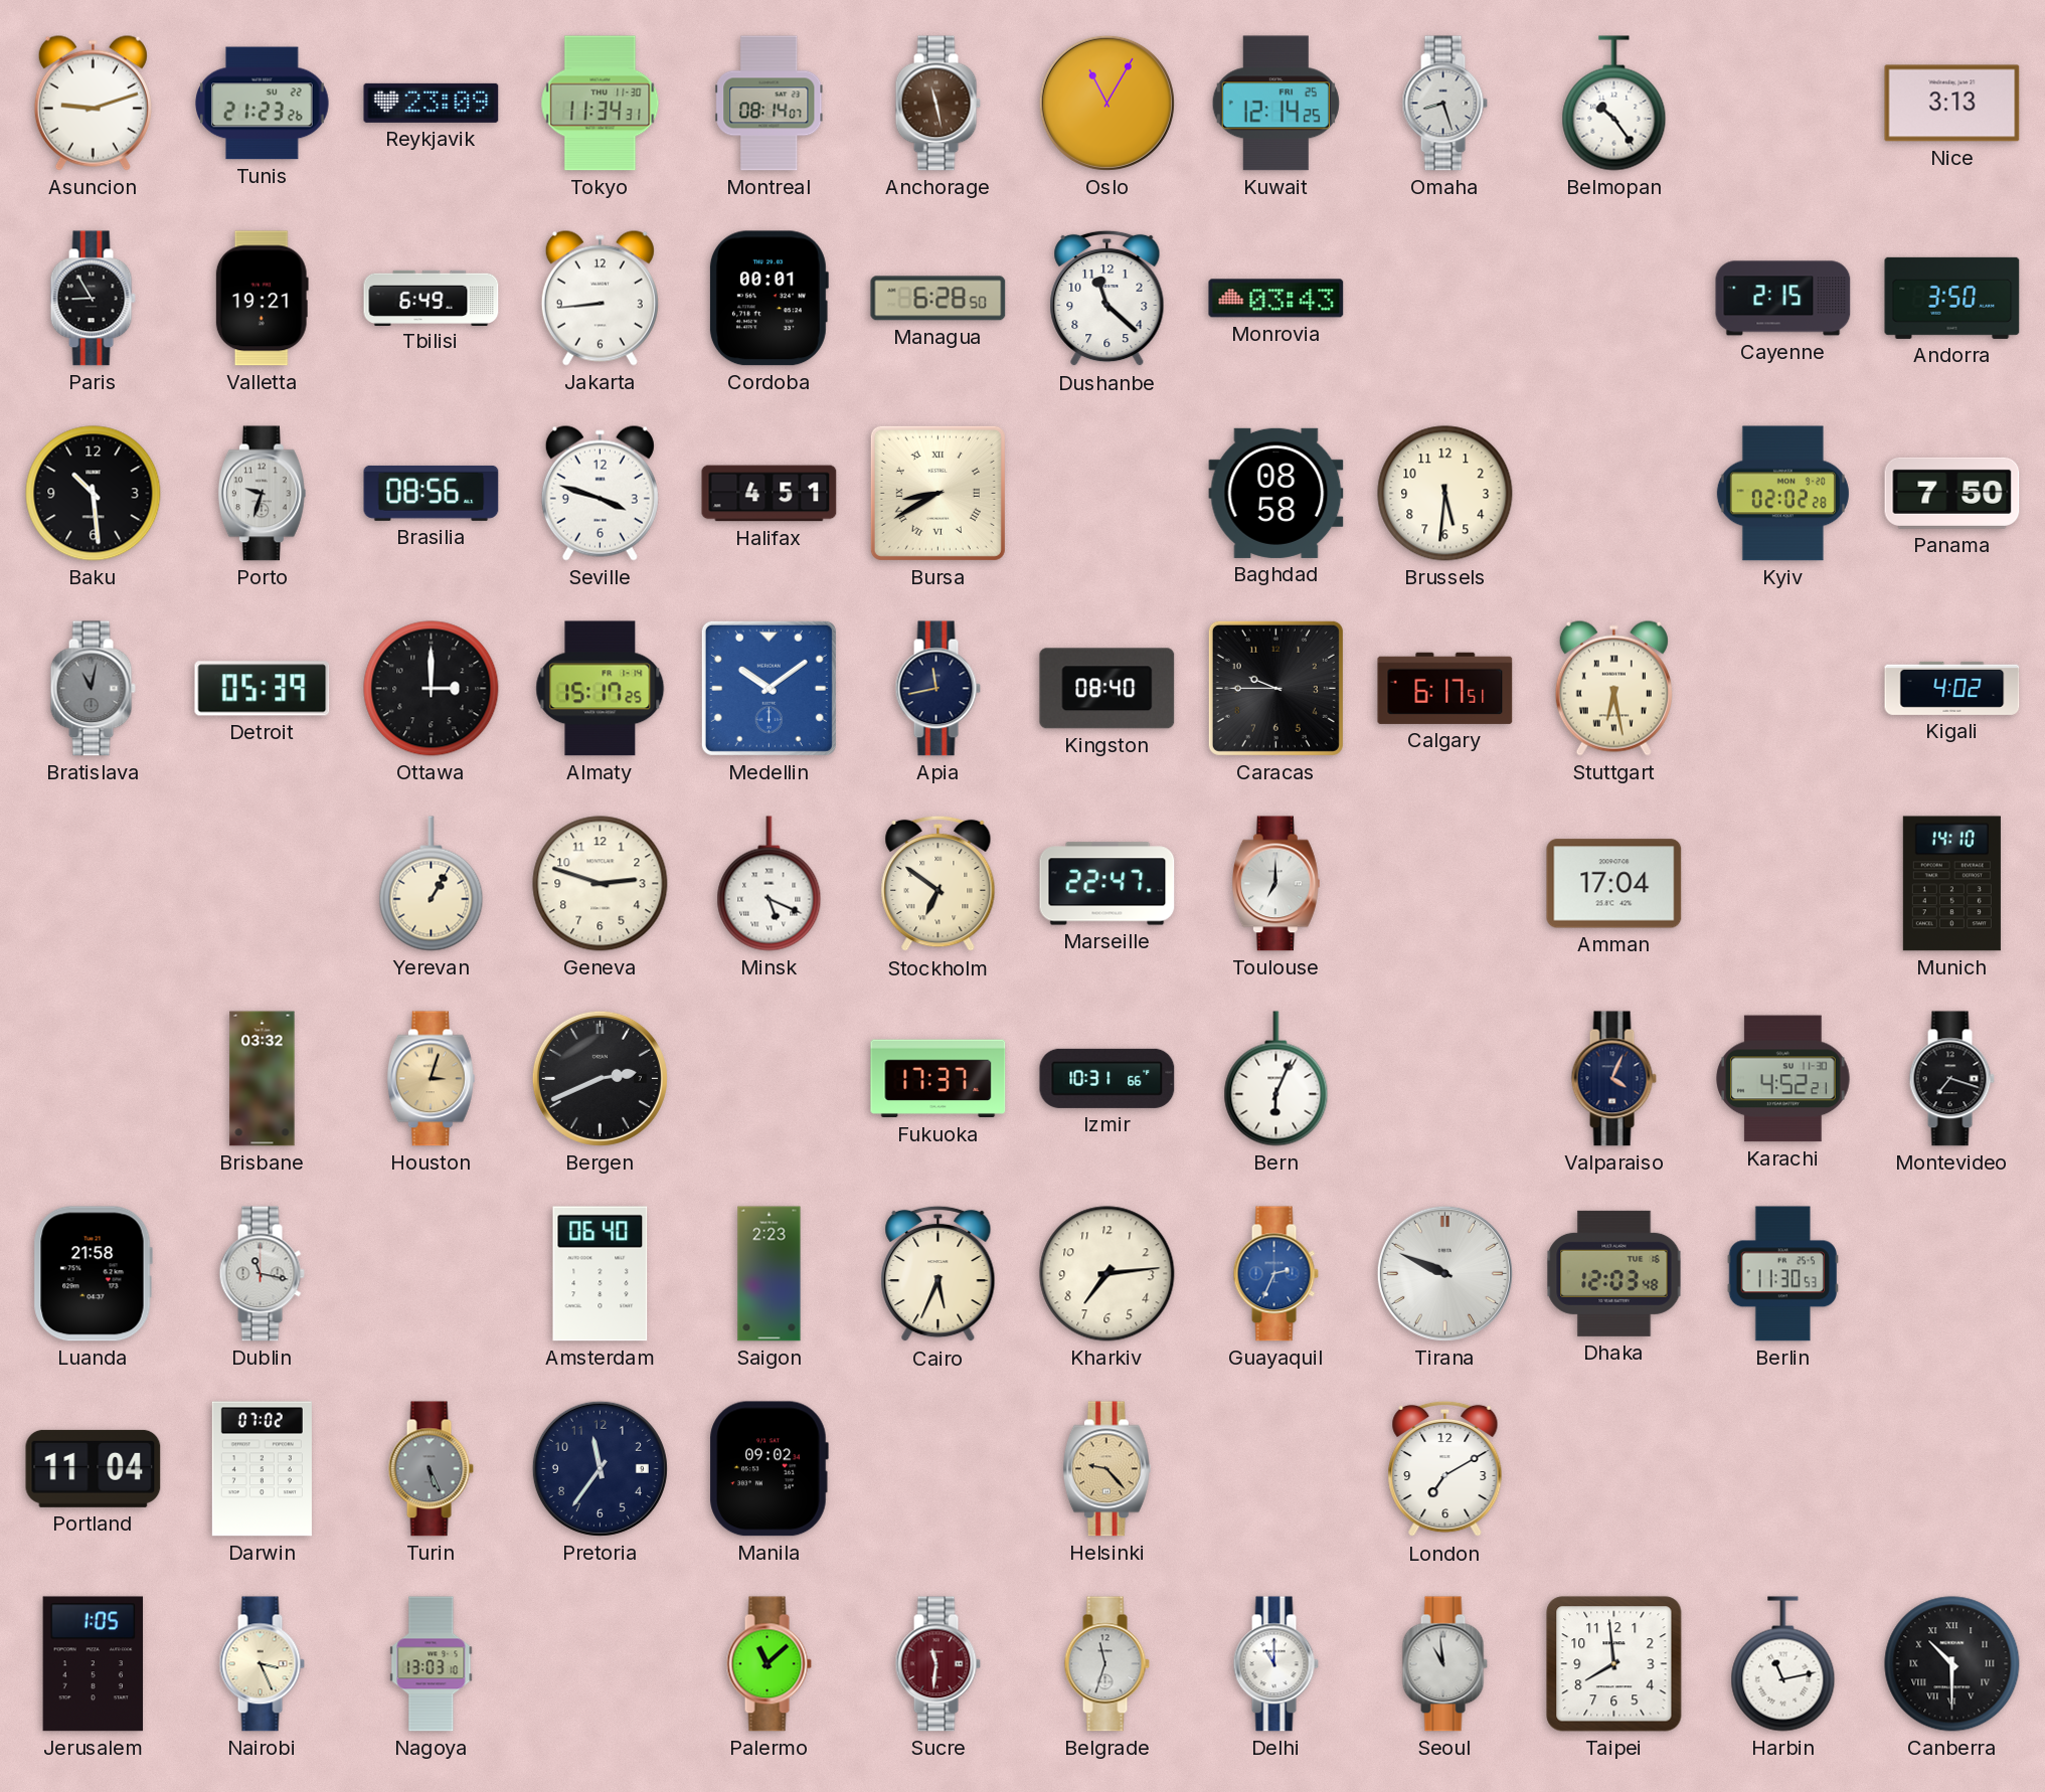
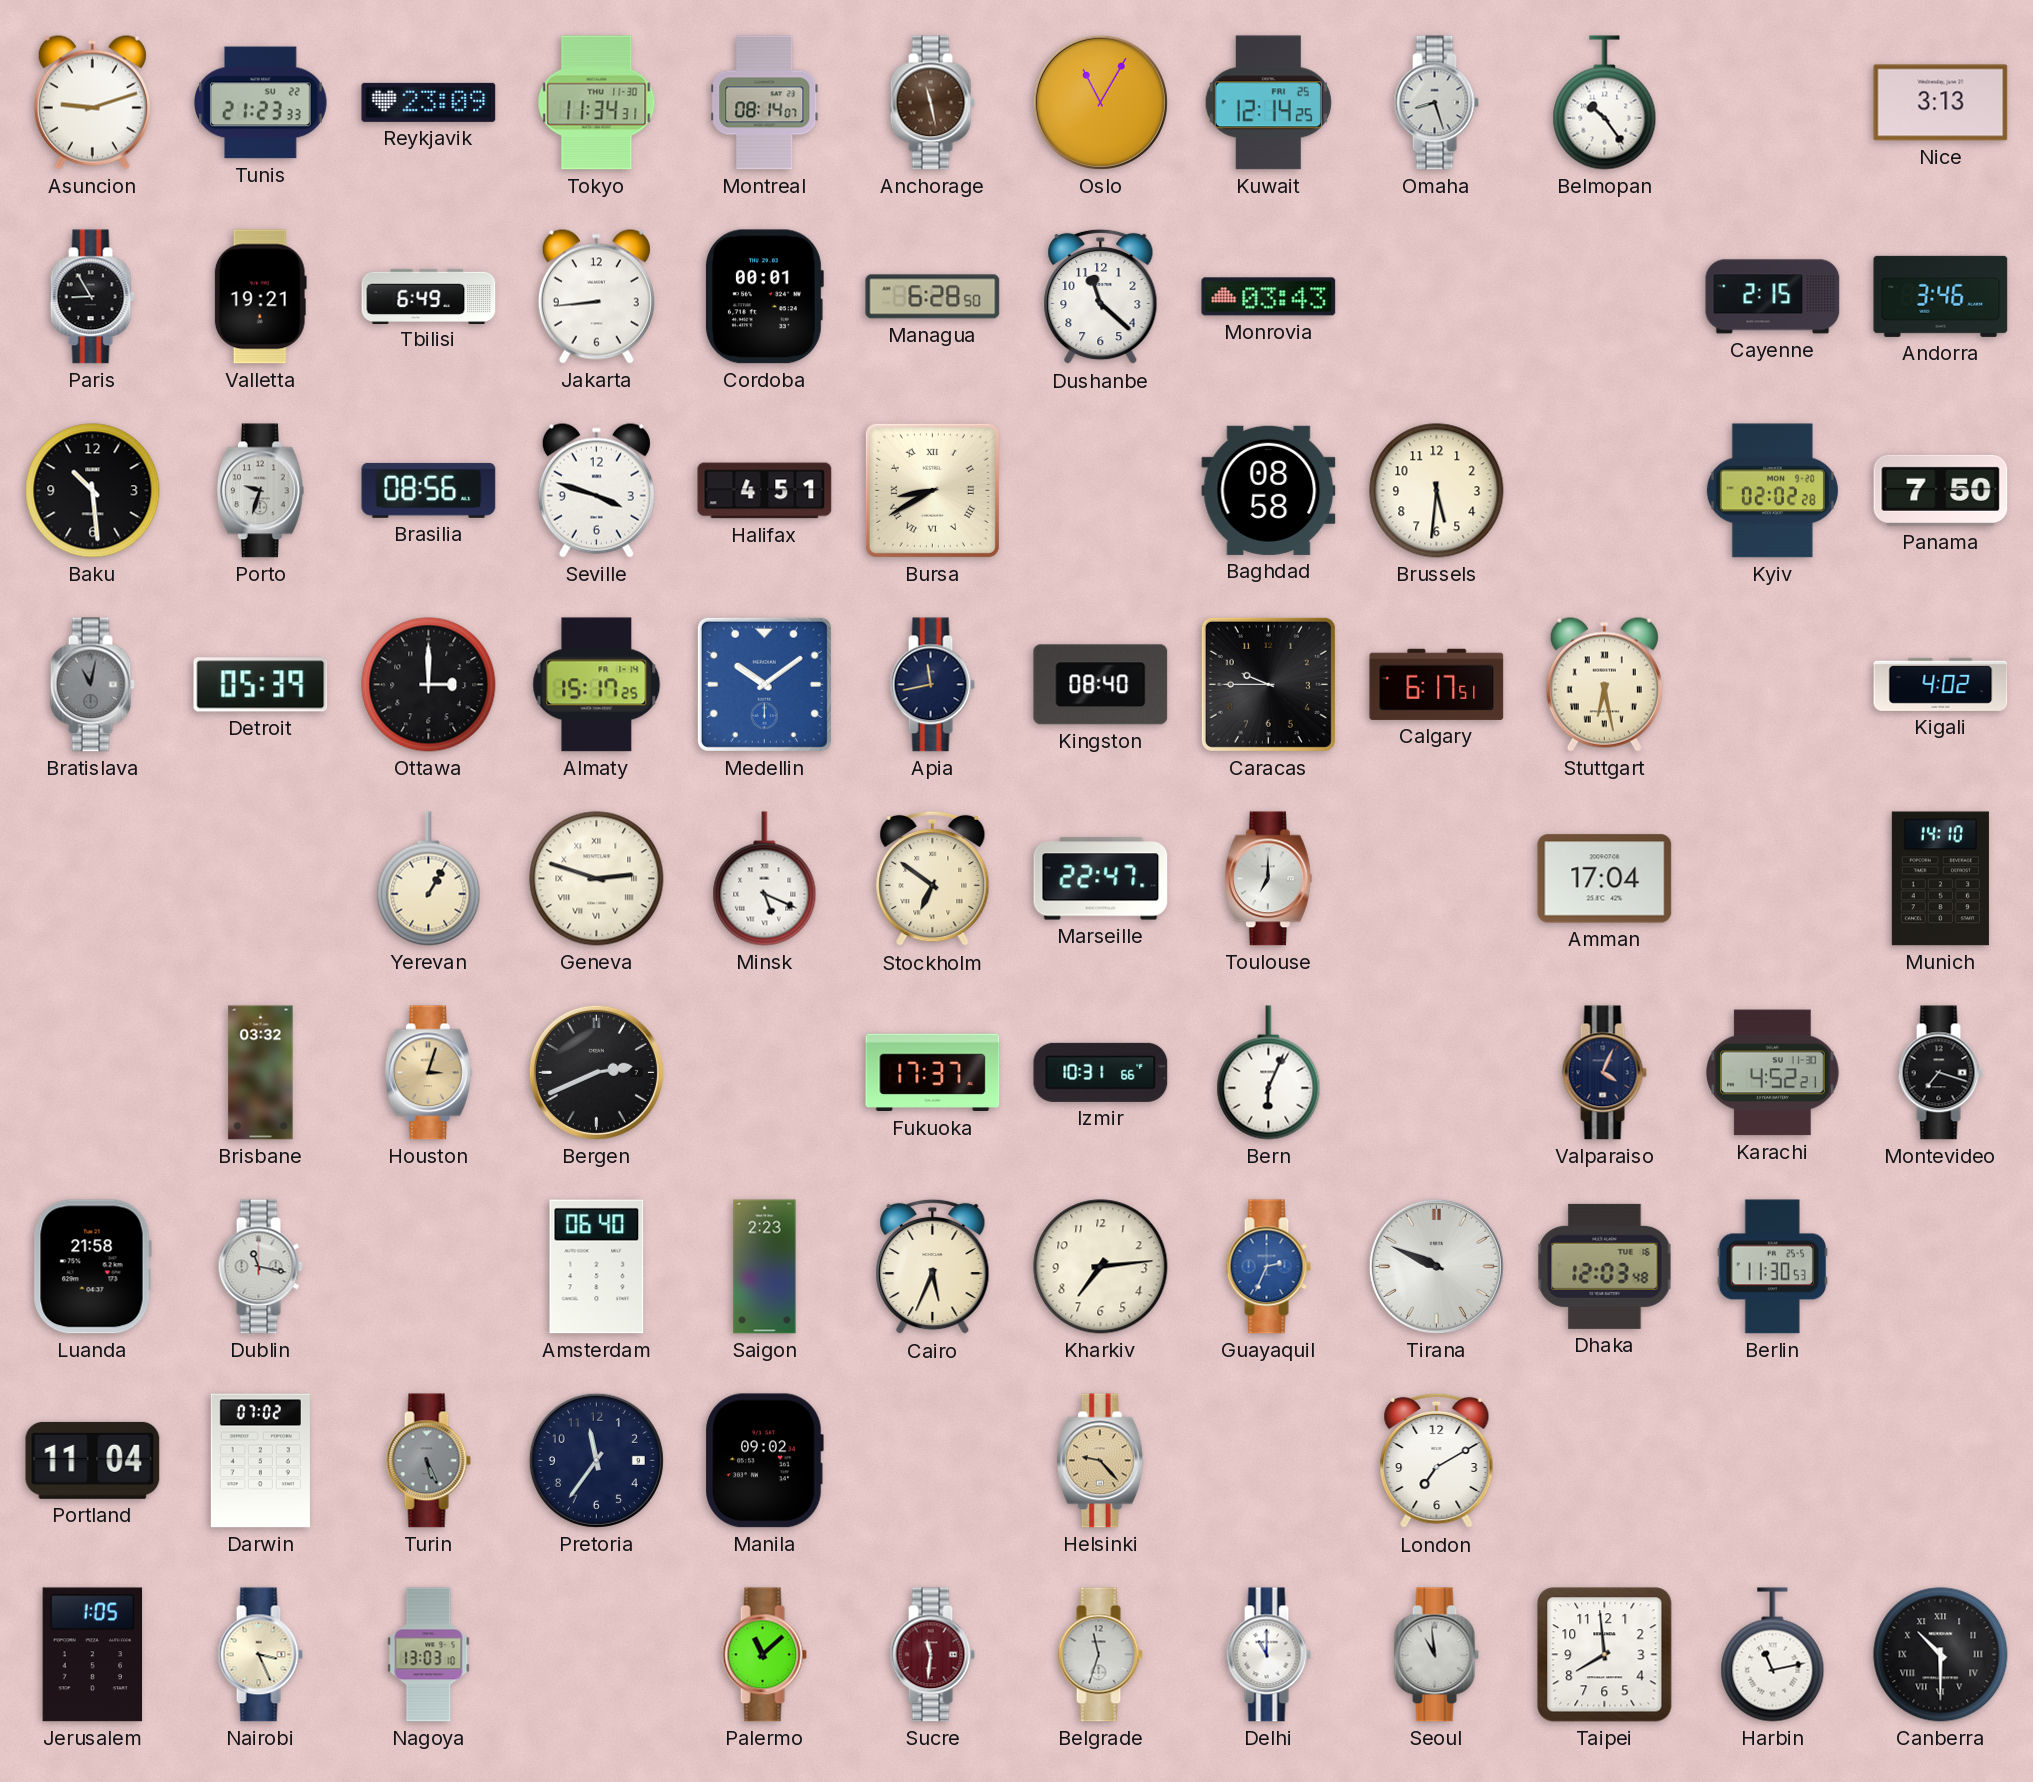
Tunis: 21:23:26 -> 21:23:33 (261, 103)
Andorra: 3:50 -> 3:46 (1941, 296)
Geneva numerals: Arabic -> Roman (597, 879)
